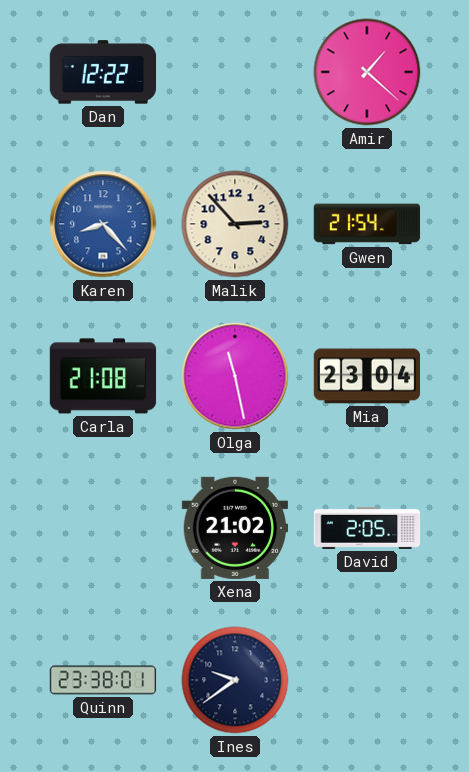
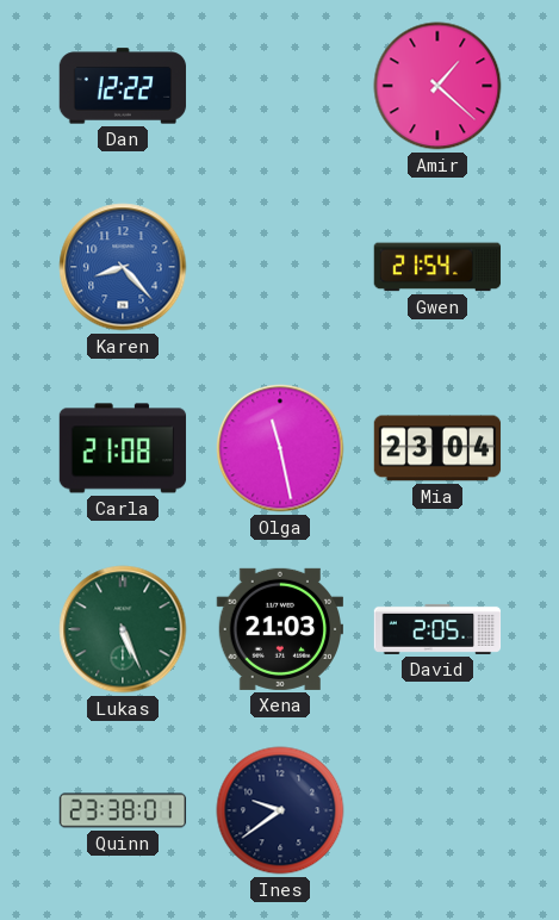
Malik: 2:53 -> none (235, 224)
Lukas: none -> 5:26 (123, 629)
Xena: 21:02 -> 21:03 (279, 629)
